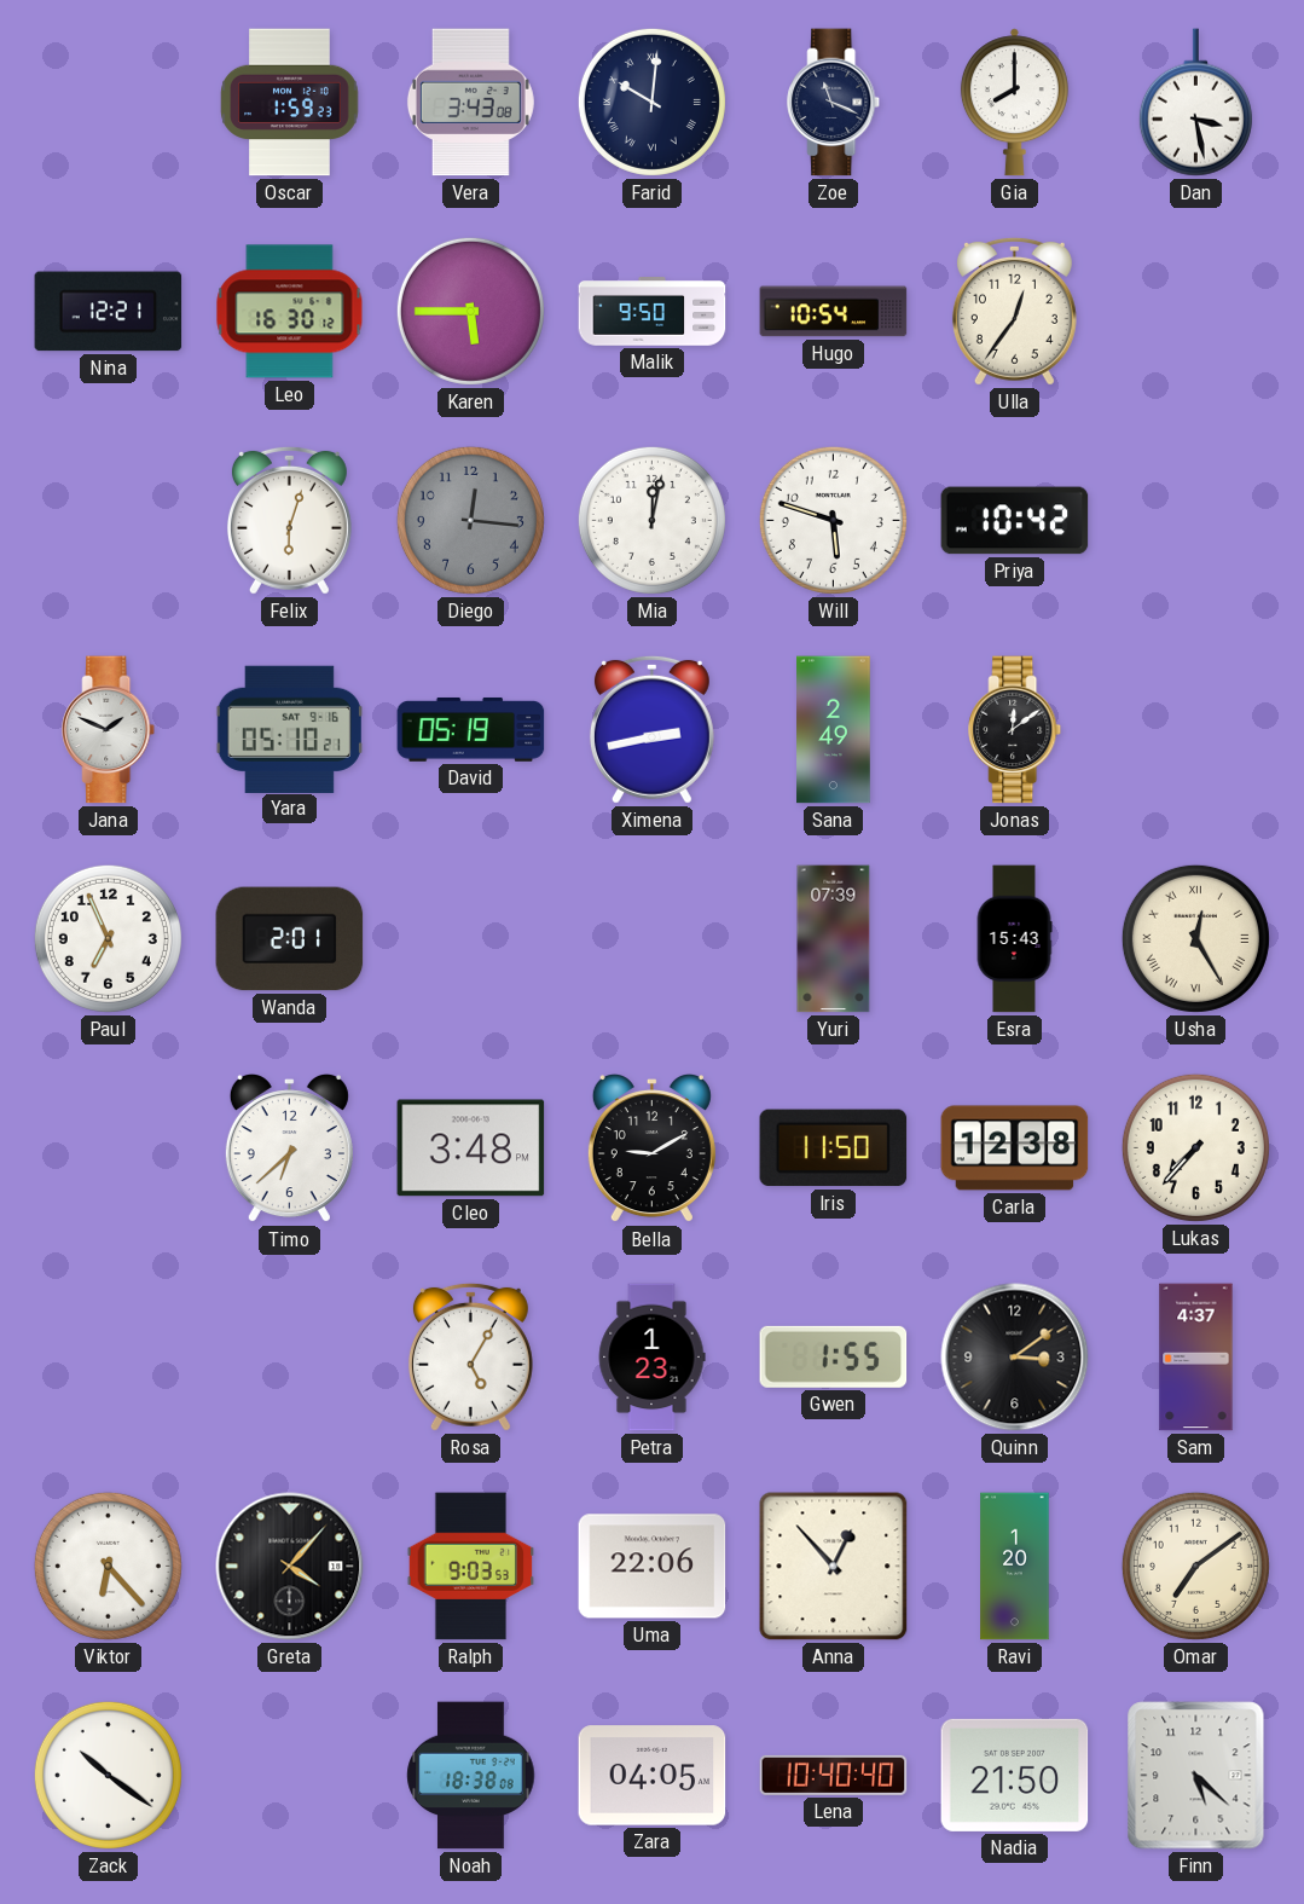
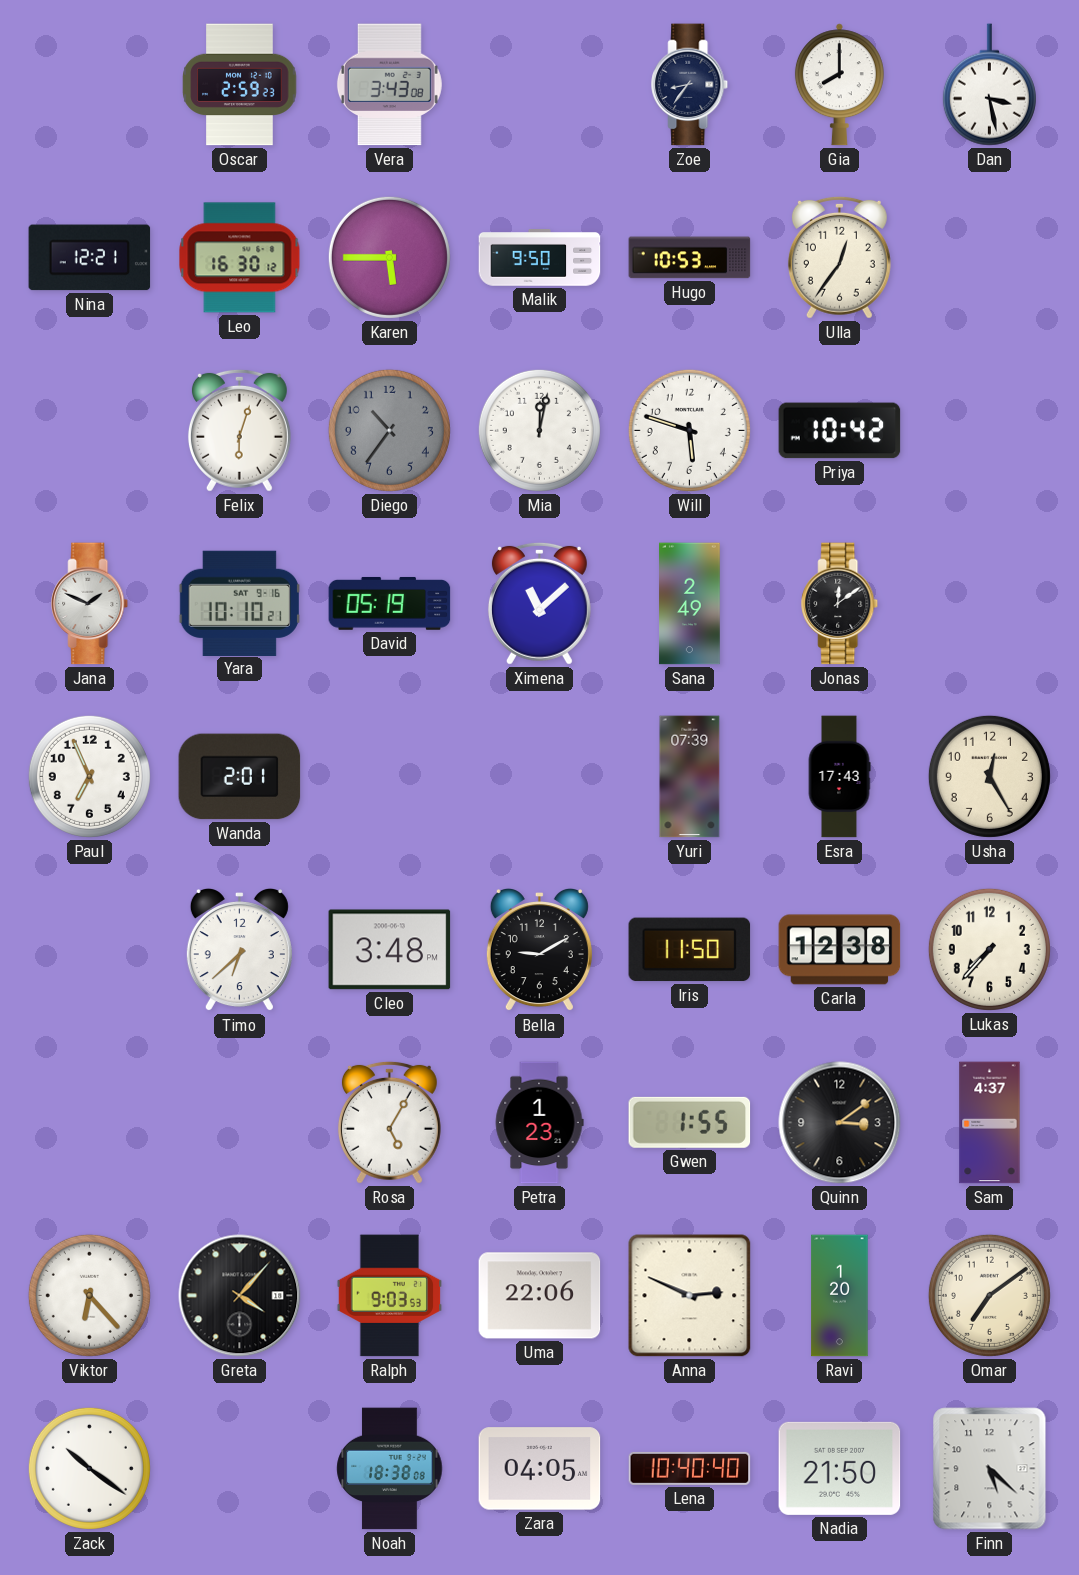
Oscar: 1:59 -> 2:59 (240, 85)
Farid: 10:01 -> none (651, 102)
Zoe: 11:19 -> 8:36 (690, 85)
Hugo: 10:54 -> 10:53 (690, 258)
Diego: 12:16 -> 10:36 (389, 430)
Yara: 05:10 -> 10:10 (239, 603)
Ximena: 2:43 -> 11:08 (539, 603)
Esra: 15:43 -> 17:43 (839, 777)
Usha numerals: Roman -> Arabic (989, 776)
Anna: 12:53 -> 2:49 (690, 1296)
